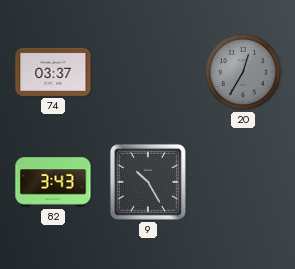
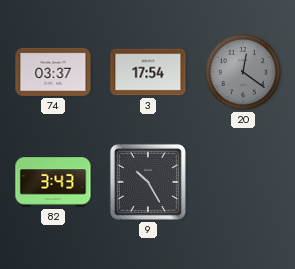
3: none -> 17:54 (148, 72)
20: 12:35 -> 12:21 (243, 72)
